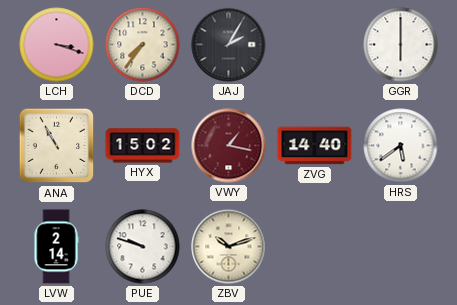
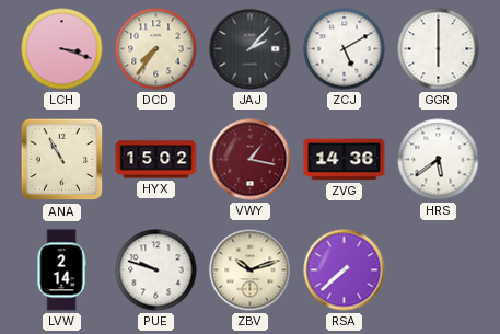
JAJ: 2:05 -> 2:07 (251, 49)
ZCJ: none -> 5:10 (345, 49)
ZVG: 14:40 -> 14:36 (345, 160)
RSA: none -> 7:38 (345, 270)
